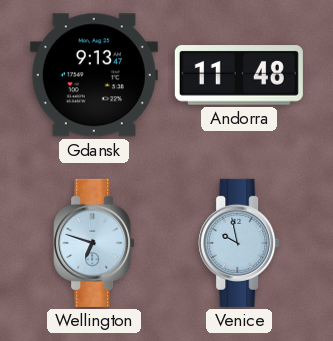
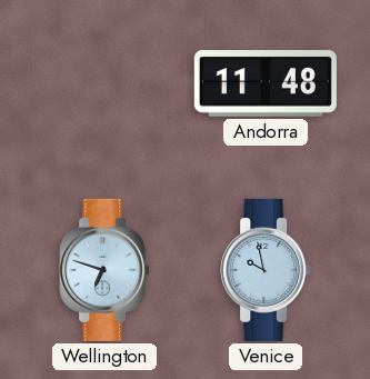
Gdansk: 9:13 -> none (94, 75)
